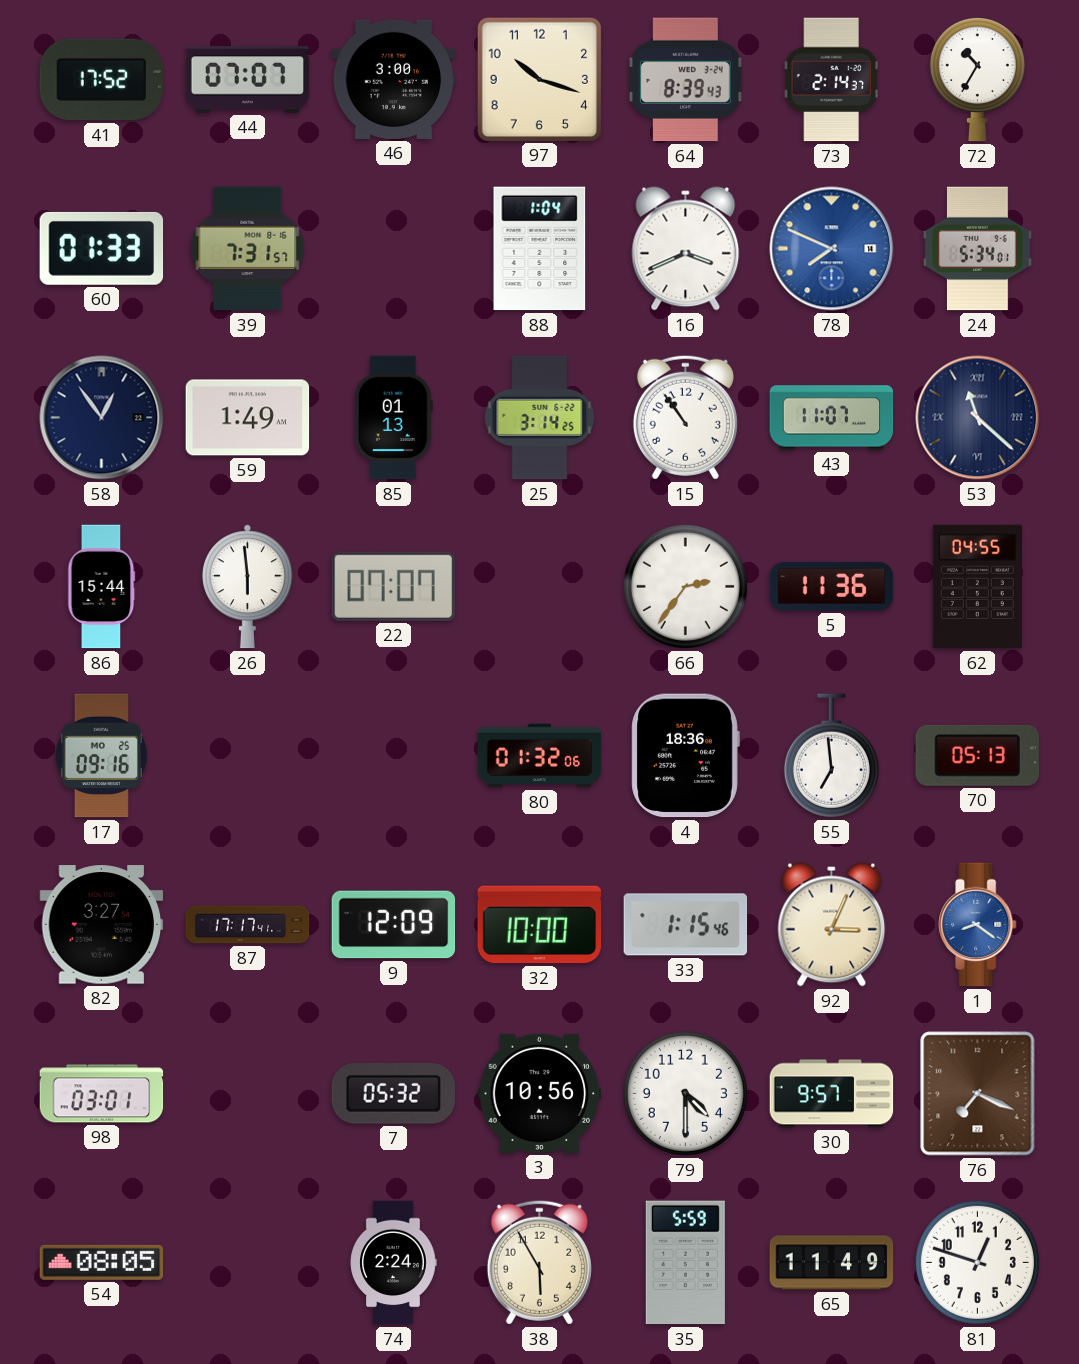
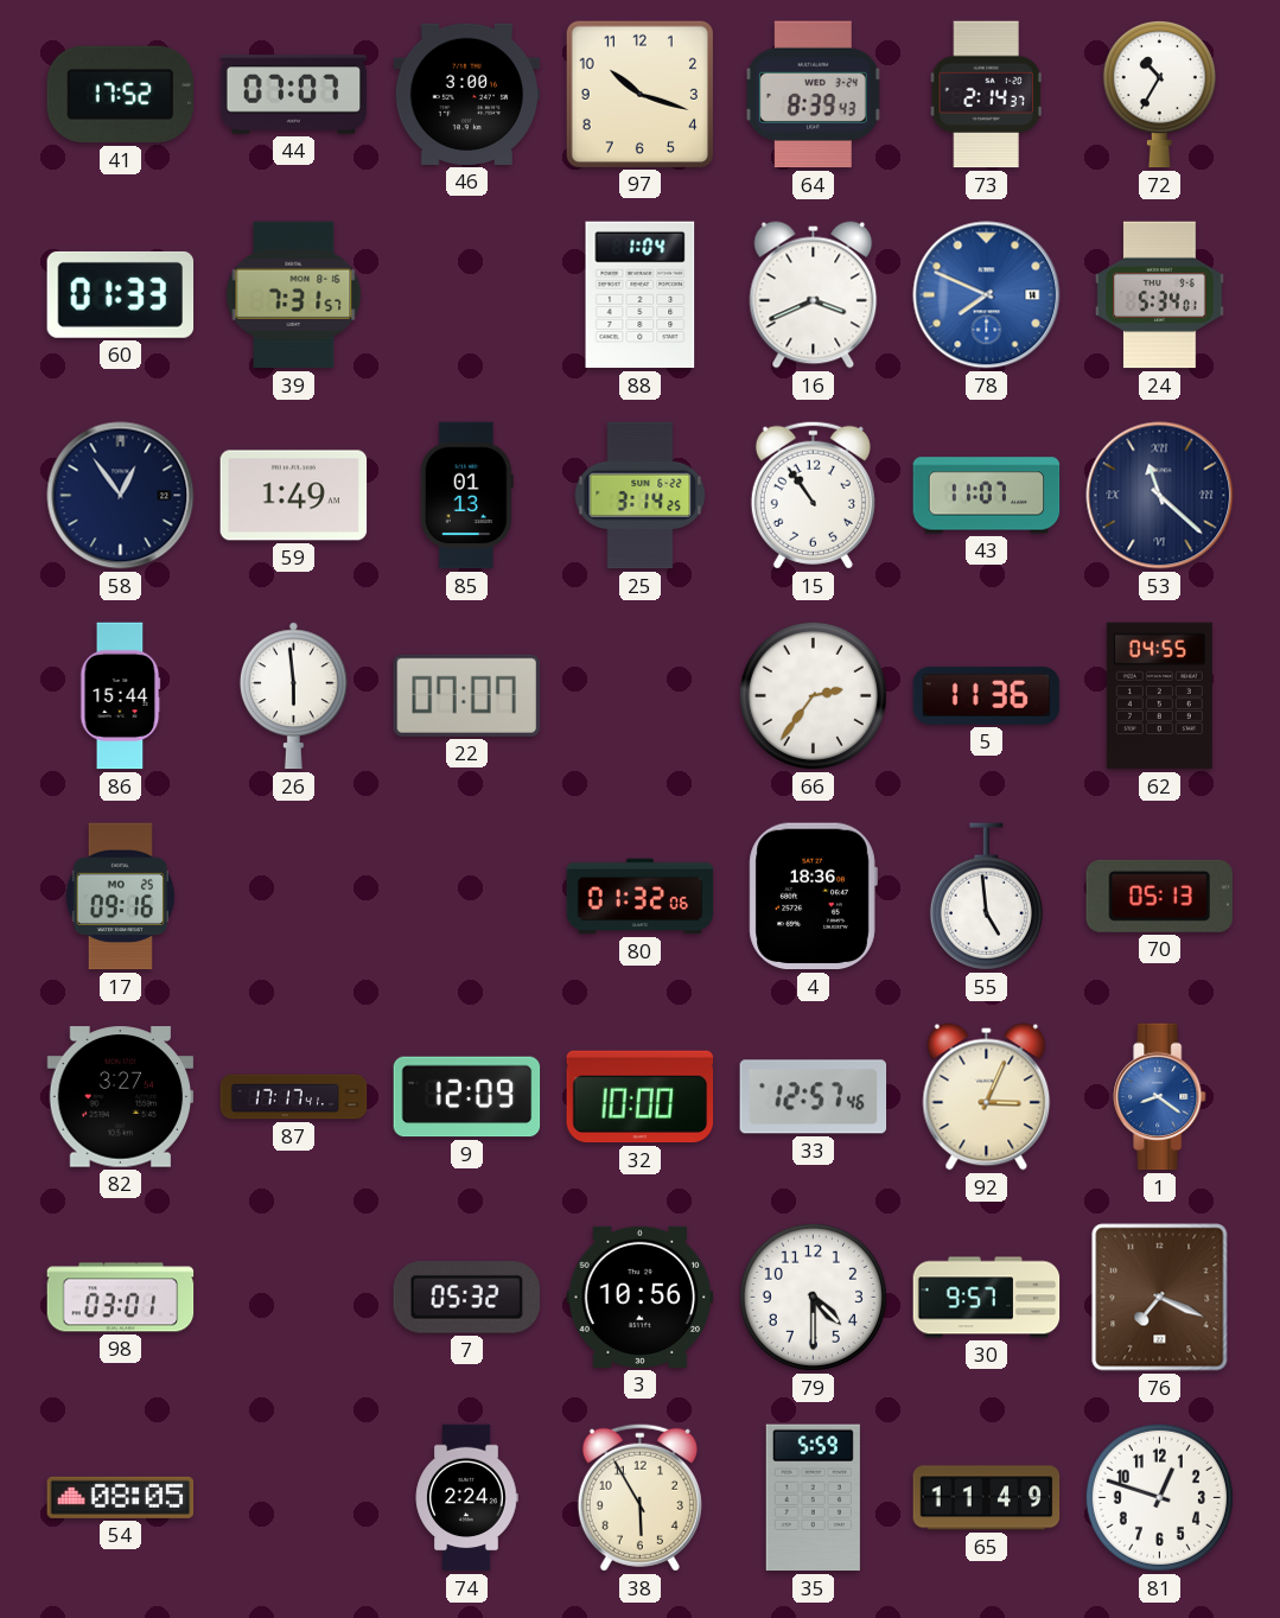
55: 6:59 -> 4:59 (986, 897)
33: 1:15 -> 12:57 (814, 1097)
